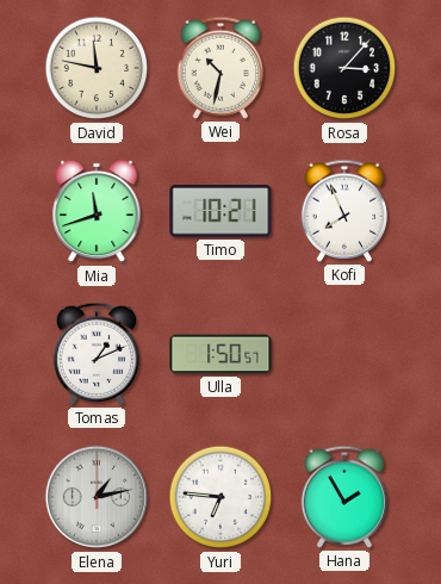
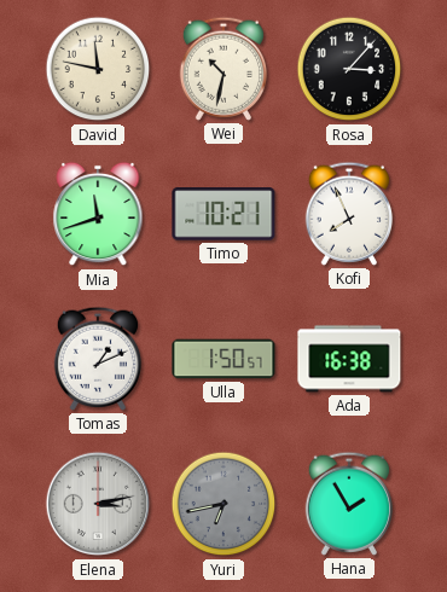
Ada: none -> 16:38 (349, 359)
Elena: 1:13 -> 3:13 (98, 504)
Yuri: 6:46 -> 6:43 (224, 504)
Yuri dial: white -> grey (224, 504)
